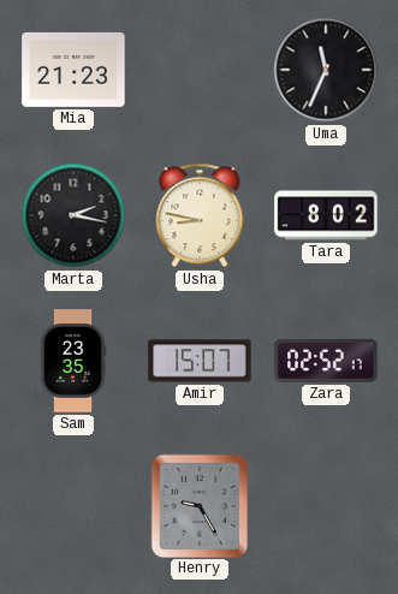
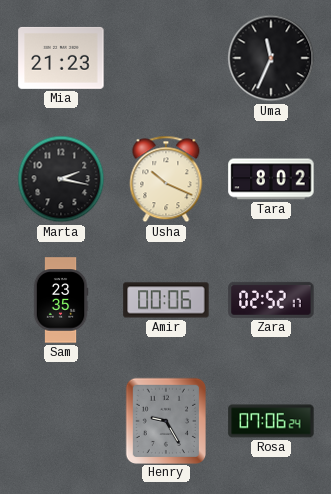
Usha: 8:47 -> 10:19 (166, 179)
Amir: 15:07 -> 00:06 (166, 300)
Rosa: none -> 07:06 (271, 421)
